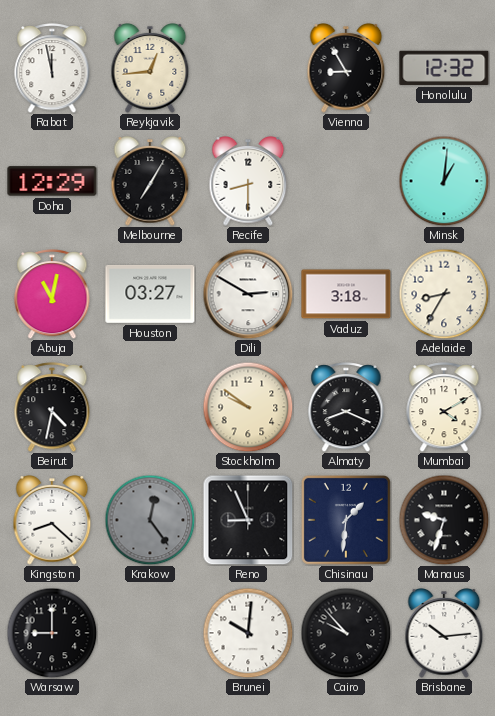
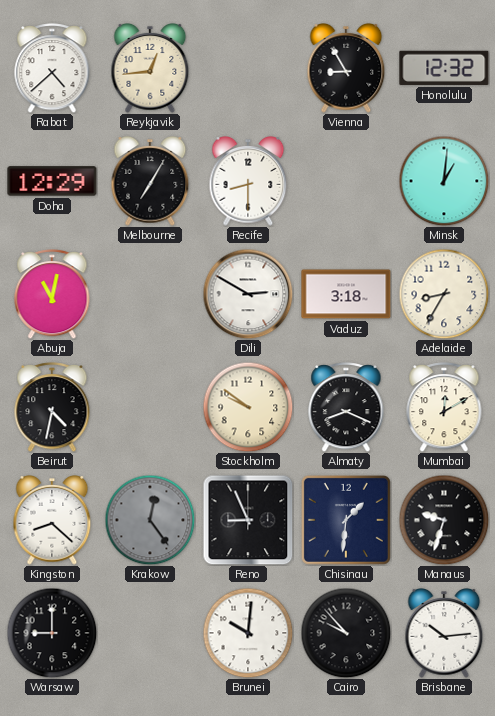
Rabat: 11:58 -> 4:38 (52, 68)
Houston: 03:27 -> none (150, 294)
Mumbai: 4:10 -> 12:10 (444, 407)
